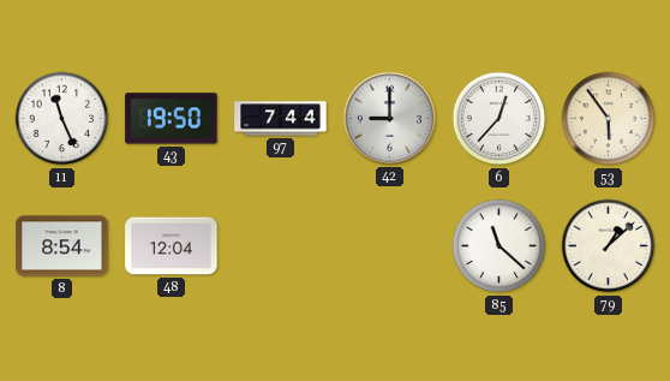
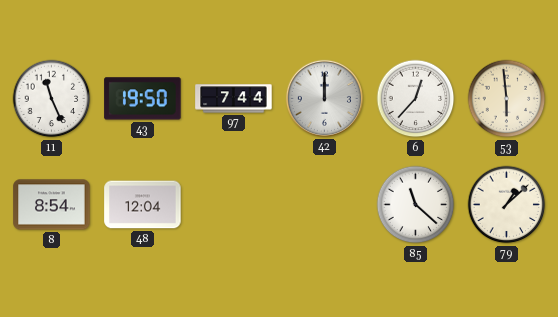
42: 9:00 -> 12:00 (324, 98)
53: 5:54 -> 5:59 (507, 99)
